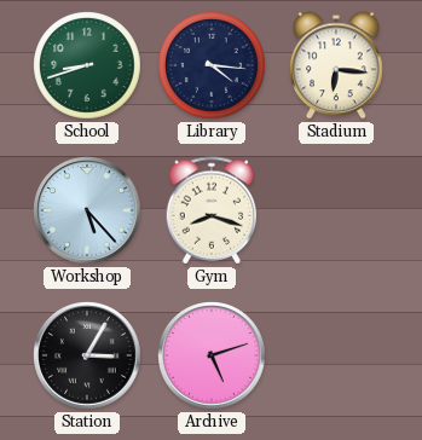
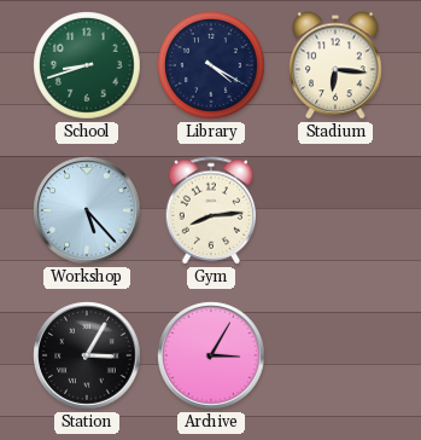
Library: 4:16 -> 4:20 (211, 65)
Gym: 8:18 -> 8:14 (211, 210)
Archive: 5:12 -> 3:05 (211, 355)
